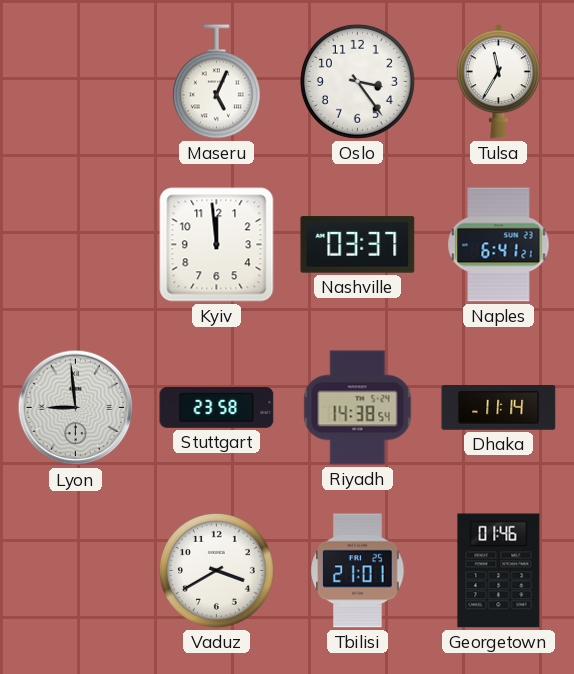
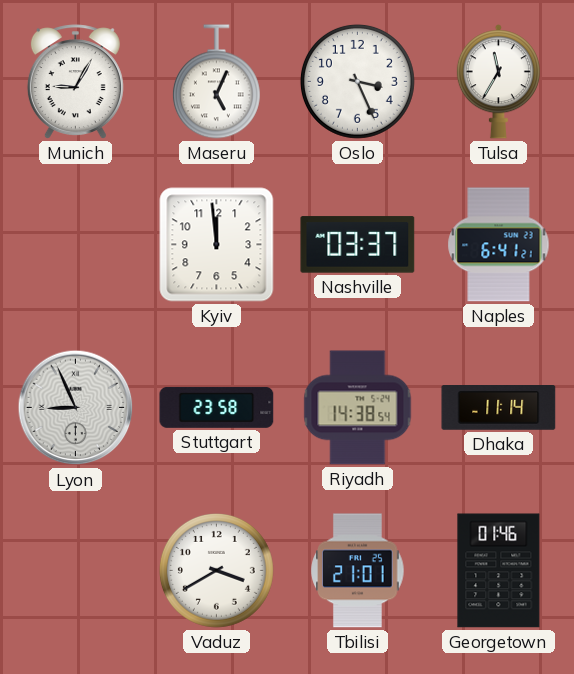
Munich: none -> 9:05 (75, 82)
Oslo: 3:24 -> 3:26 (357, 81)
Lyon: 8:59 -> 8:56 (76, 408)
